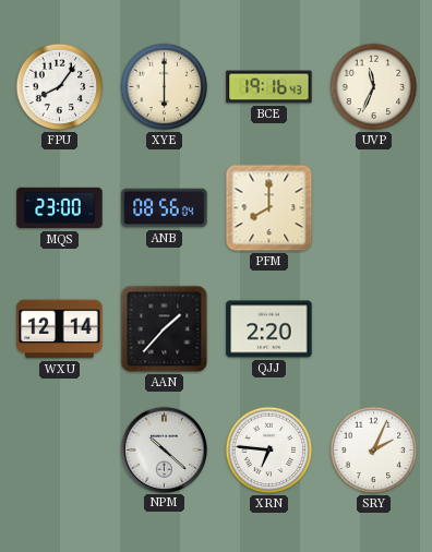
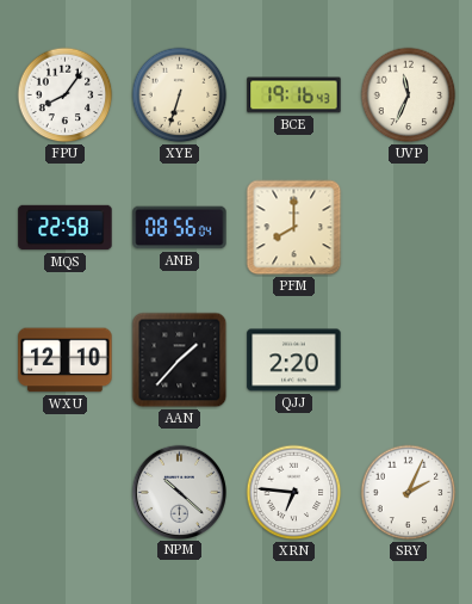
XYE: 6:00 -> 6:33 (180, 95)
MQS: 23:00 -> 22:58 (66, 228)
WXU: 12:14 -> 12:10 (66, 360)
